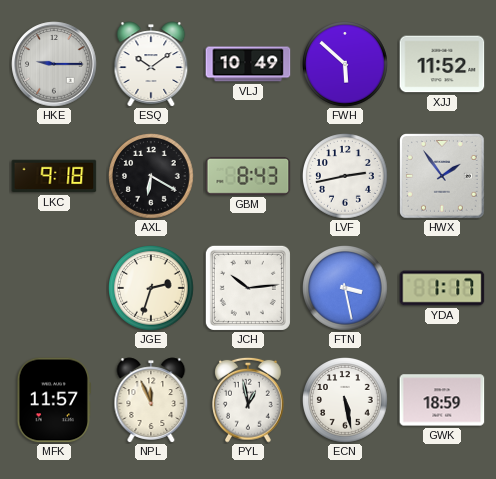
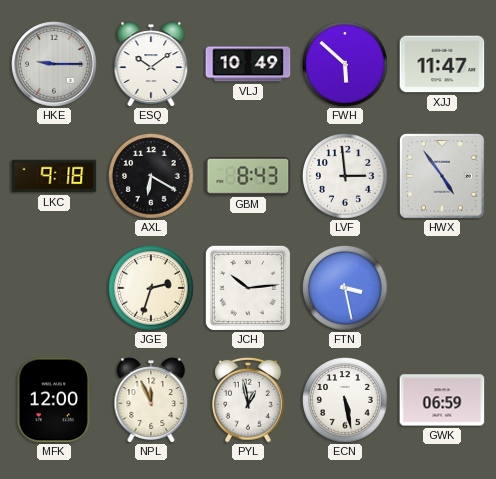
XJJ: 11:52 -> 11:47 (442, 64)
LVF: 2:43 -> 2:59 (345, 176)
HWX: 1:54 -> 4:54 (443, 177)
YDA: 1:17 -> none (442, 288)
MFK: 11:57 -> 12:00 (53, 400)
GWK: 18:59 -> 06:59 (442, 400)
